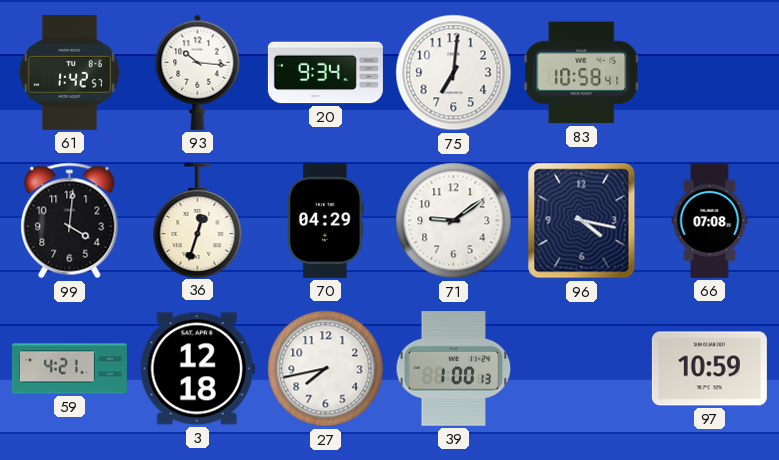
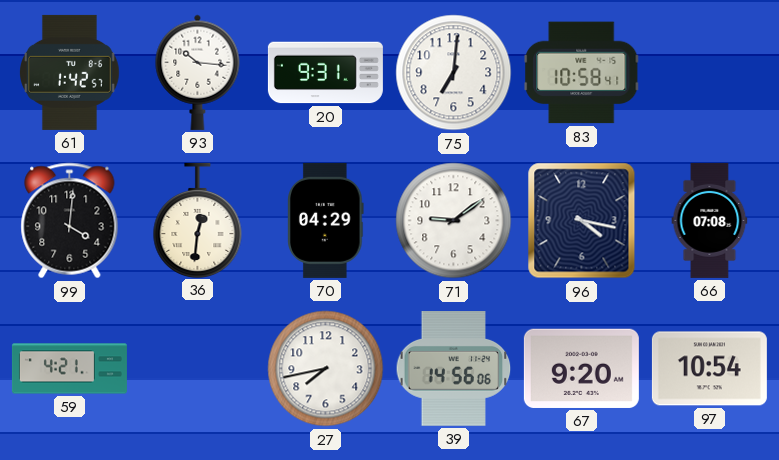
20: 9:34 -> 9:31 (325, 73)
36: 12:33 -> 12:31 (198, 220)
3: 12:18 -> none (197, 369)
39: 1:00 -> 14:56 (454, 369)
67: none -> 9:20 (581, 368)
97: 10:59 -> 10:54 (709, 369)
